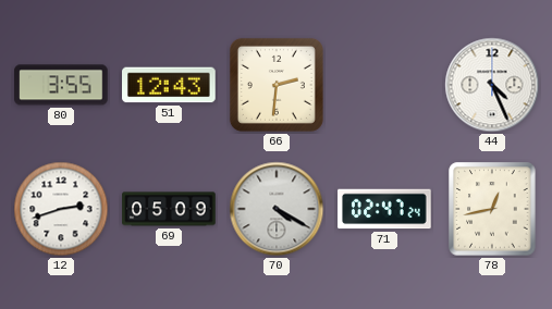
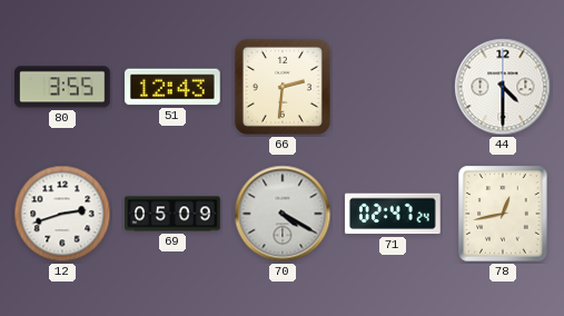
44: 4:26 -> 4:30 (503, 87)
